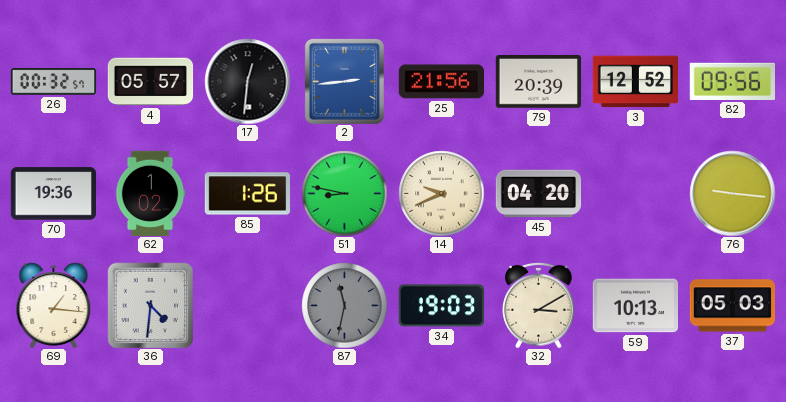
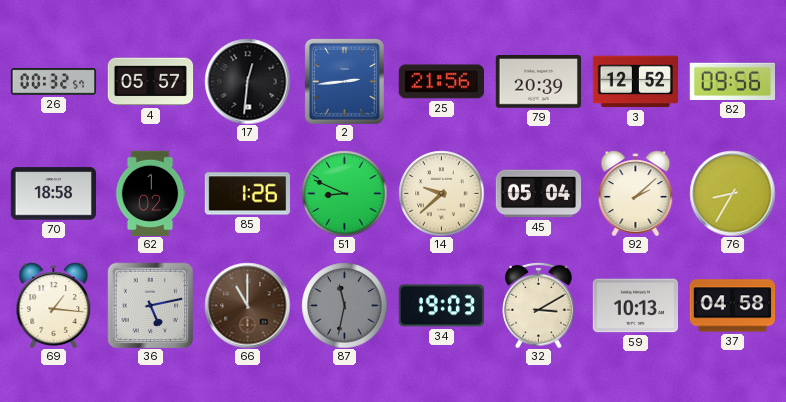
70: 19:36 -> 18:58 (53, 194)
51: 8:47 -> 8:49 (344, 193)
14: 9:41 -> 9:38 (441, 193)
45: 04:20 -> 05:04 (538, 194)
92: none -> 2:08 (636, 193)
76: 9:16 -> 8:35 (732, 193)
36: 4:31 -> 5:13 (150, 305)
66: none -> 11:00 (247, 305)
37: 05:03 -> 04:58 (732, 306)
